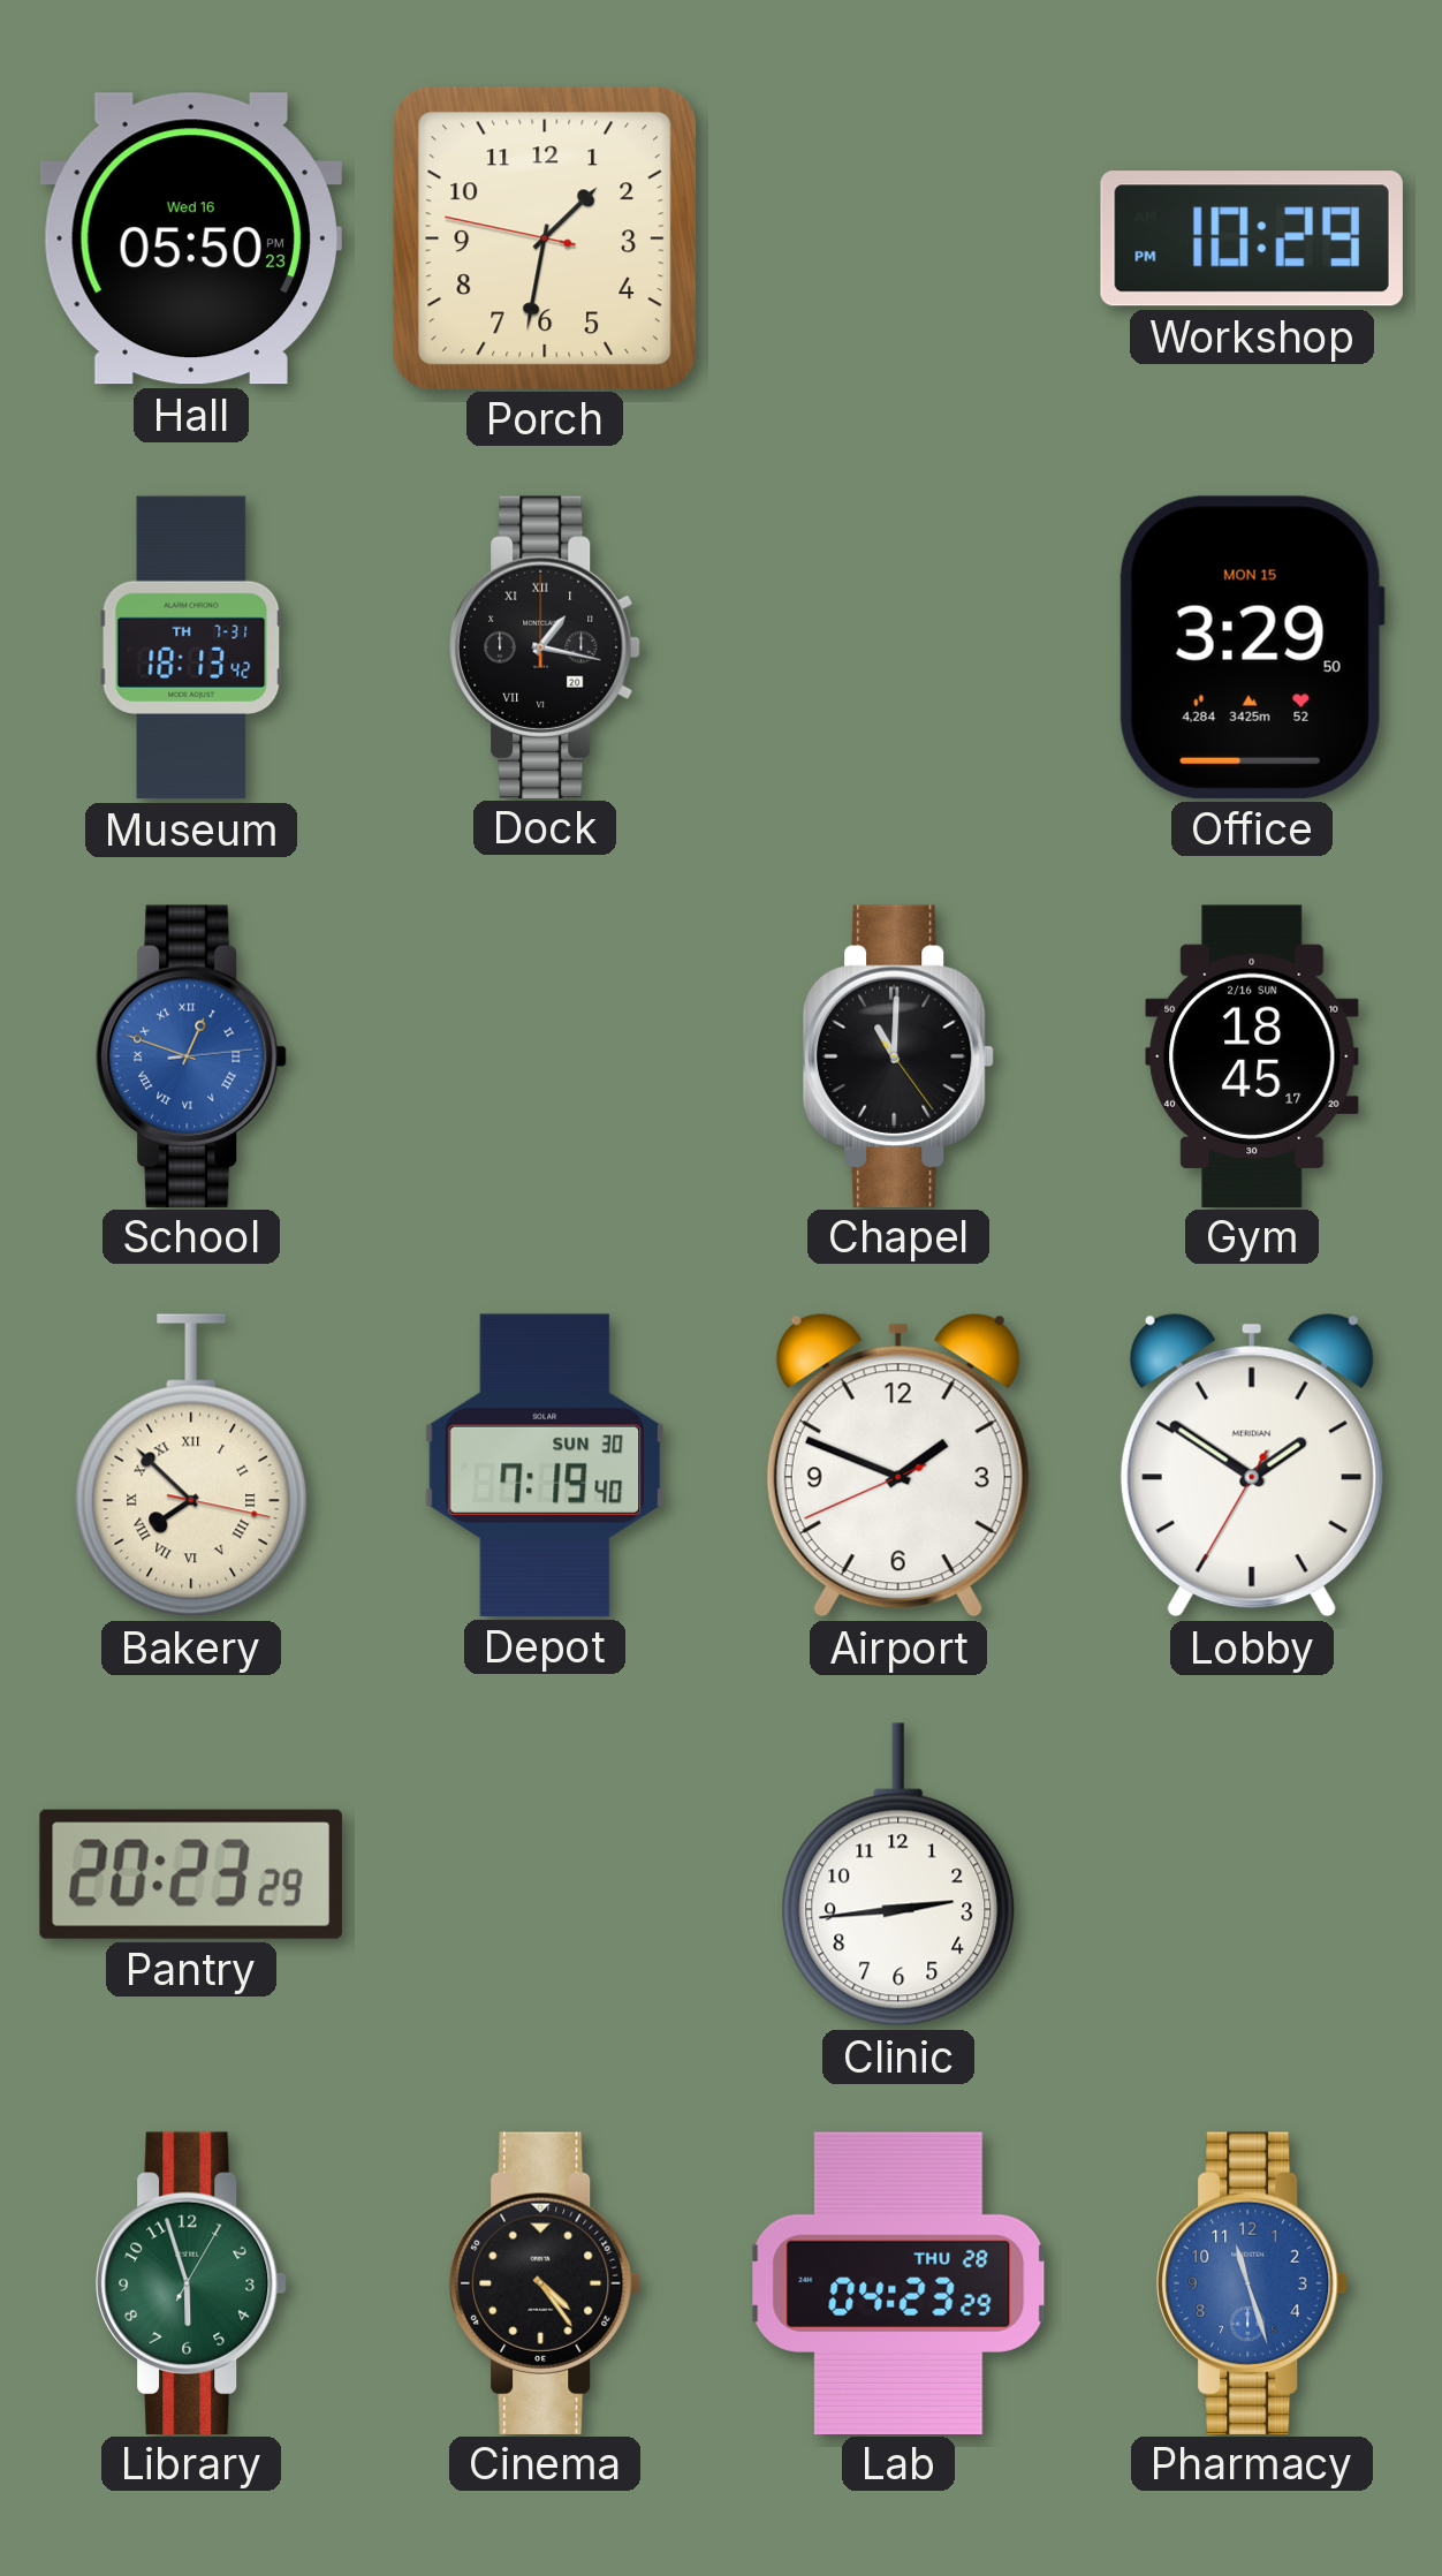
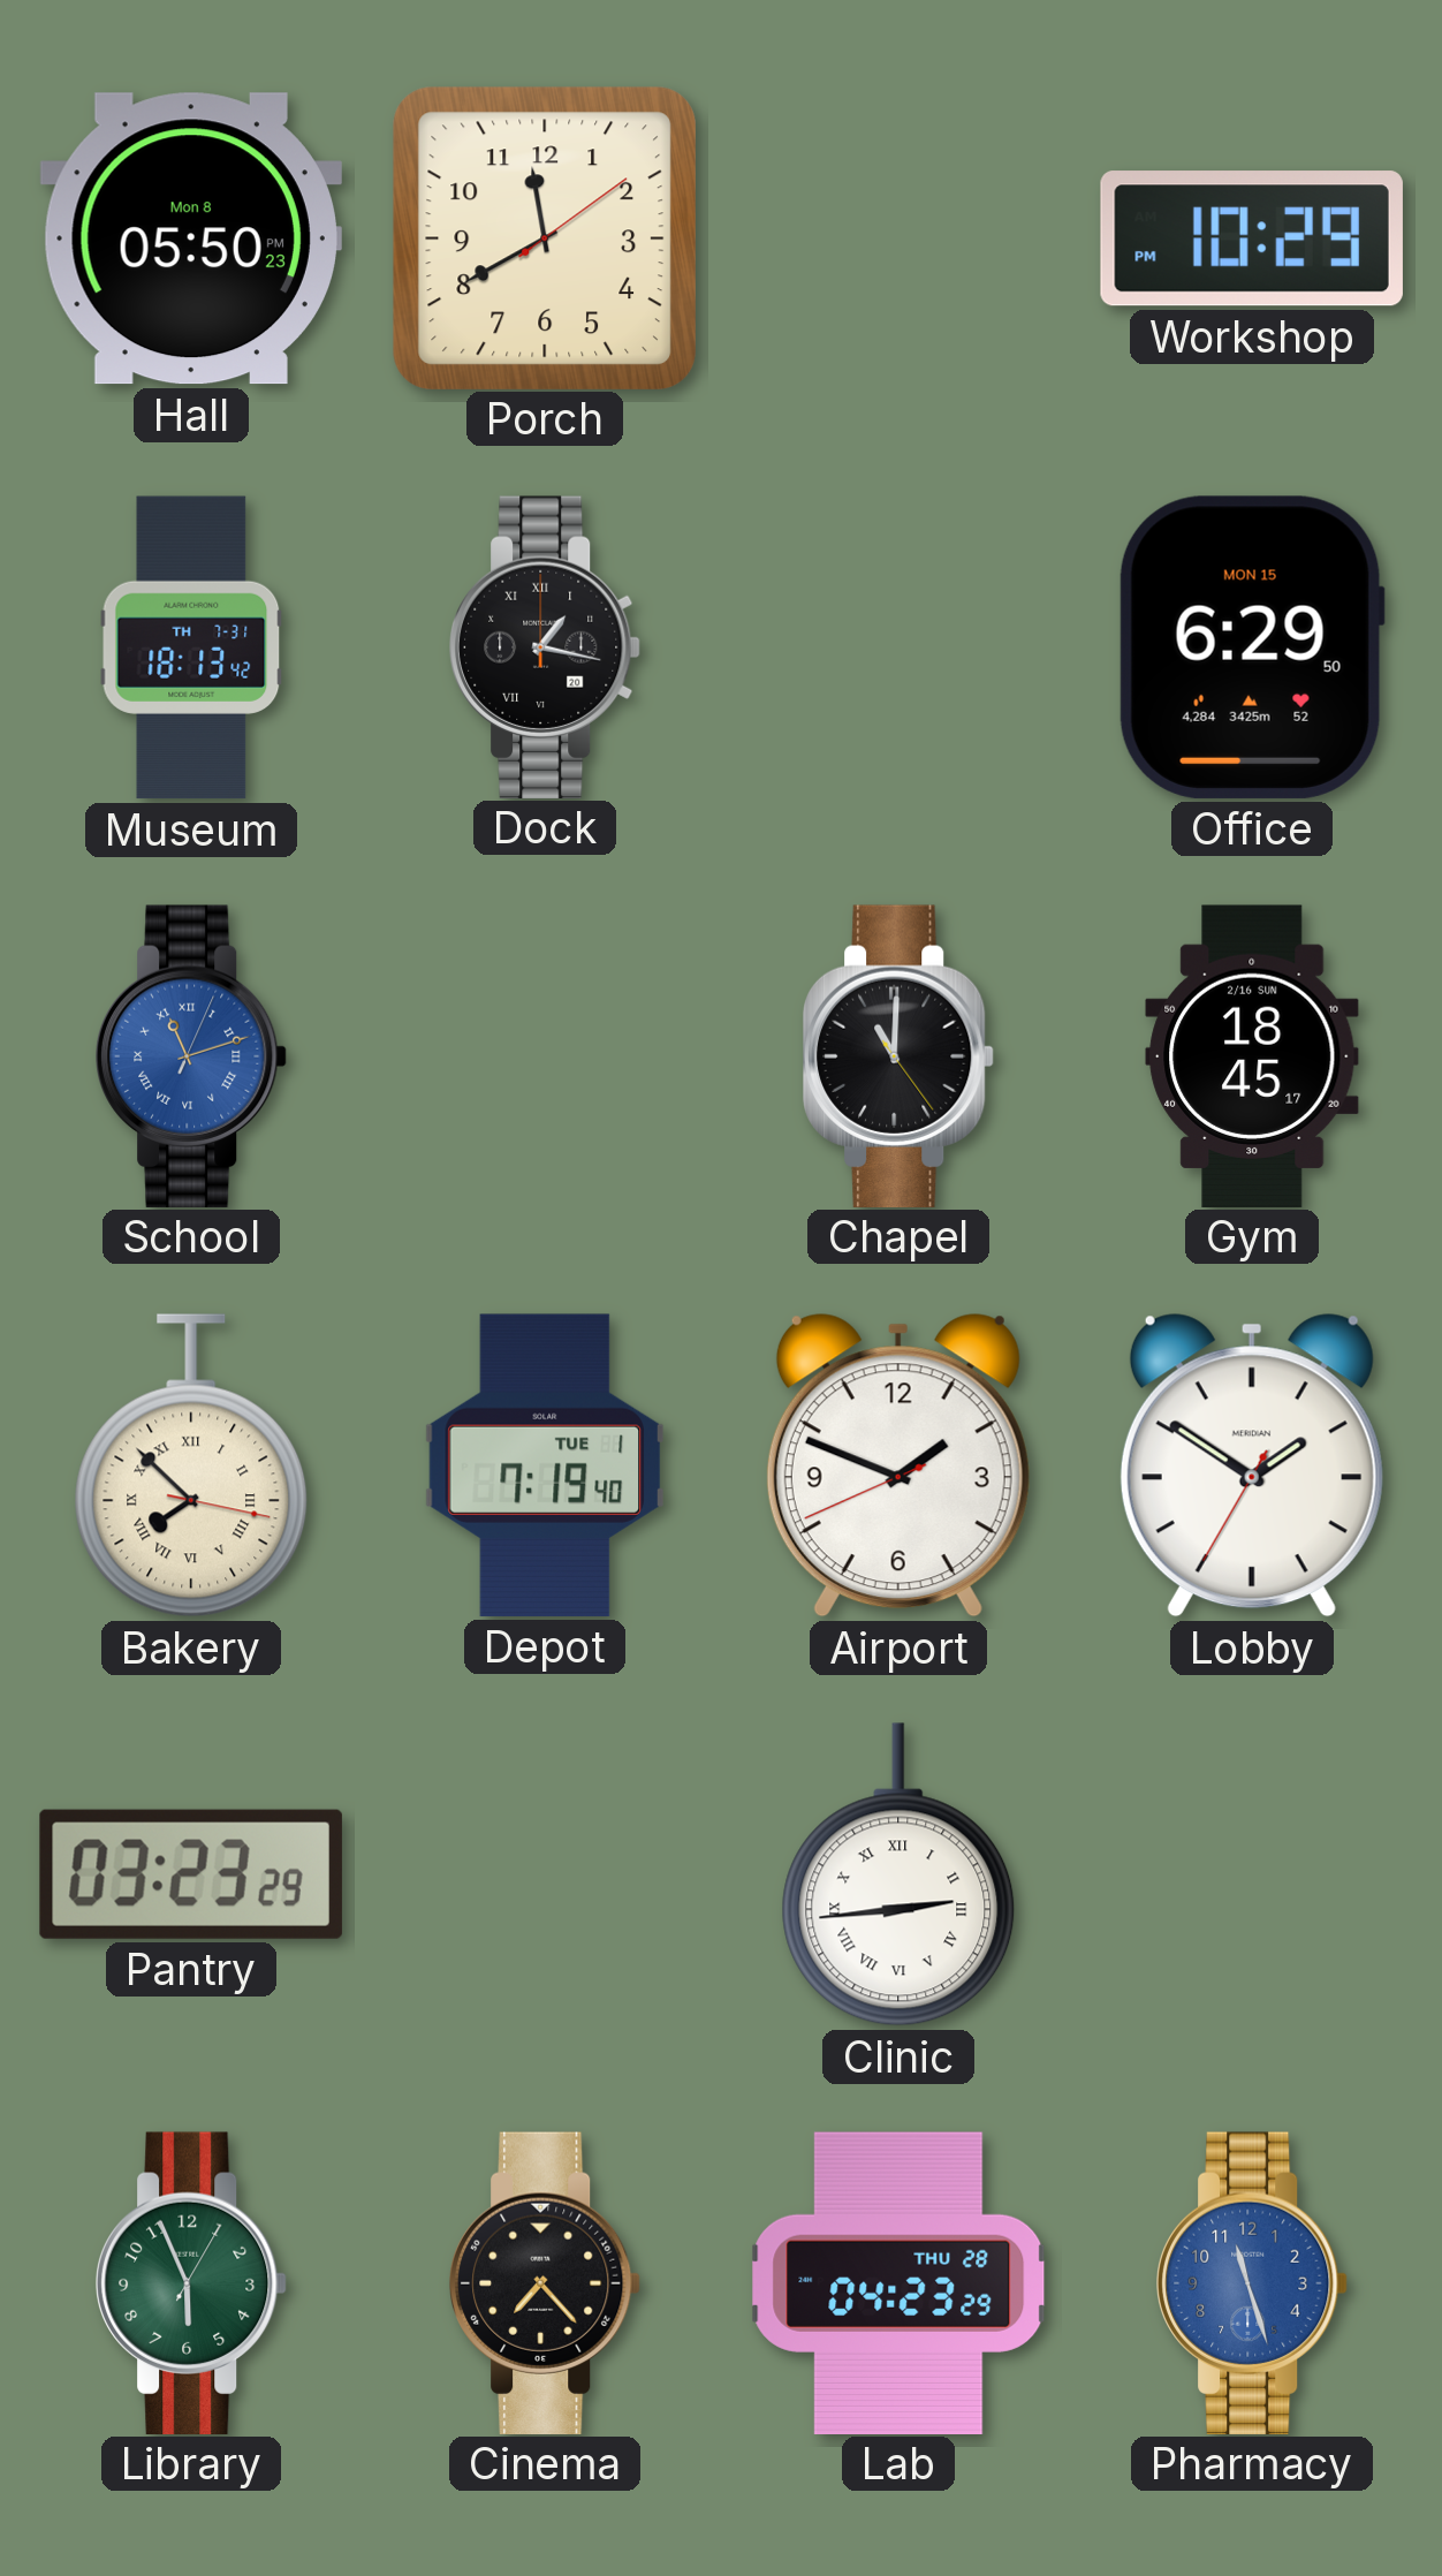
Hall date: Wed 16 -> Mon 8 (191, 238)
Porch: 1:31 -> 11:40 (544, 237)
Office: 3:29 -> 6:29 (1252, 647)
School: 12:48 -> 11:12 (192, 1055)
Depot date: SUN 30 -> TUE 1 (544, 1465)
Pantry: 20:23 -> 03:23 (191, 1874)
Clinic numerals: Arabic -> Roman (898, 1874)
Library: 5:57 -> 5:56 (192, 2282)
Cinema: 4:24 -> 7:23 (546, 2282)
